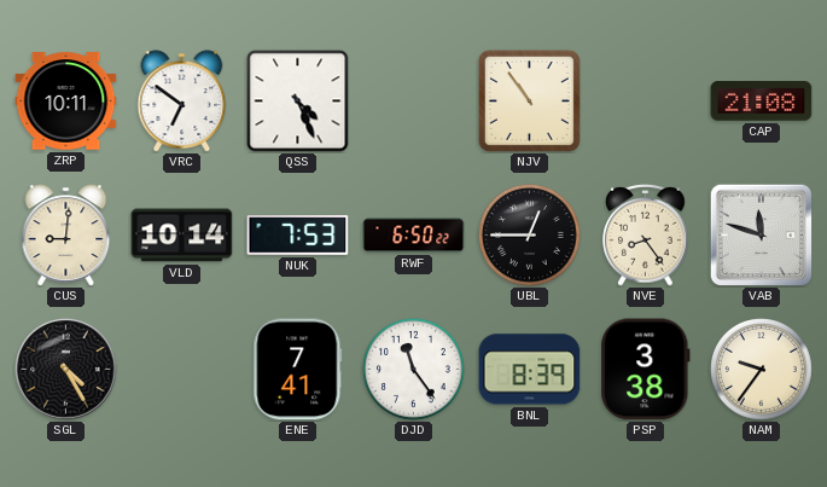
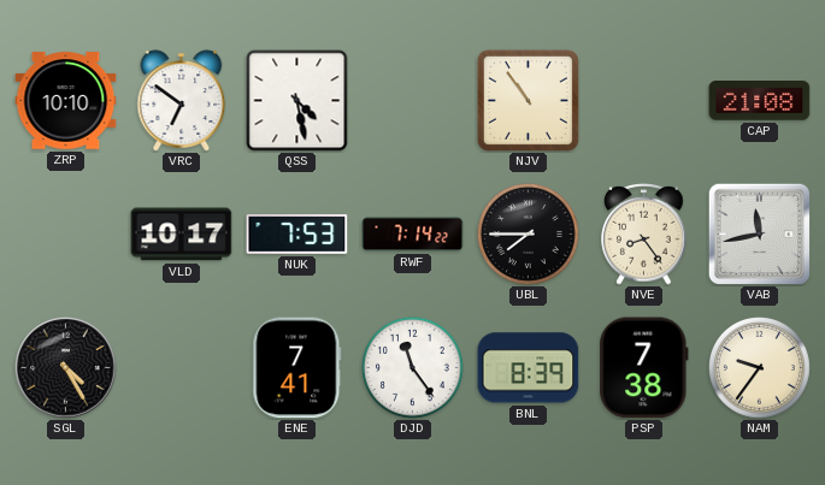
ZRP: 10:11 -> 10:10 (66, 101)
QSS: 4:26 -> 4:28 (297, 101)
CUS: 9:01 -> none (66, 236)
VLD: 10:14 -> 10:17 (182, 235)
RWF: 6:50 -> 7:14 (413, 235)
UBL: 12:45 -> 7:45 (529, 235)
VAB: 11:48 -> 11:43 (759, 233)
PSP: 3:38 -> 7:38 (644, 368)
